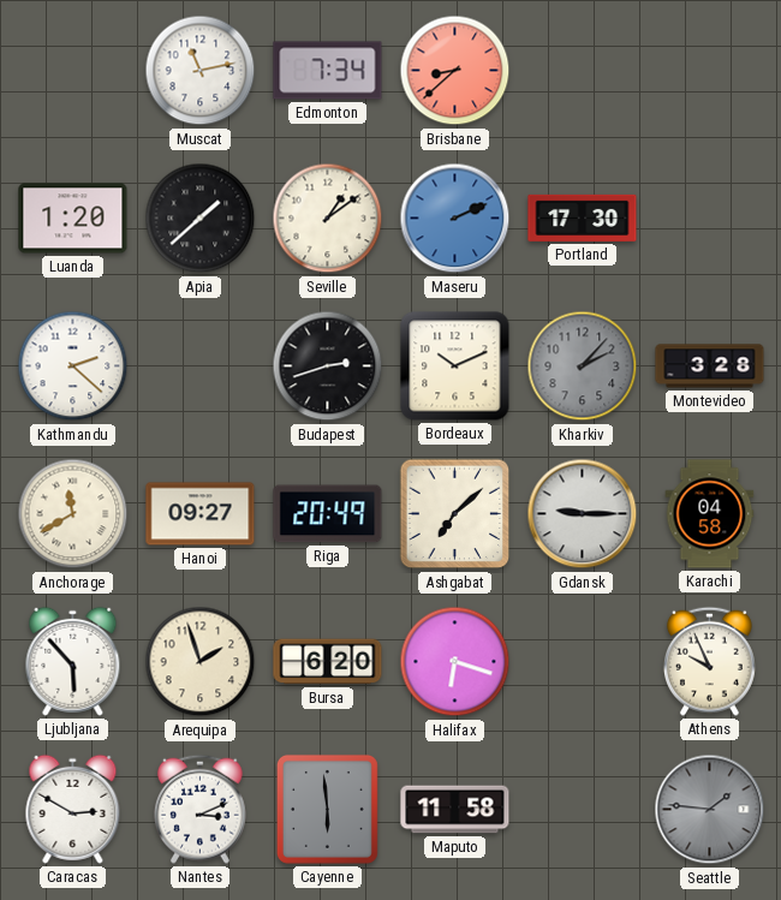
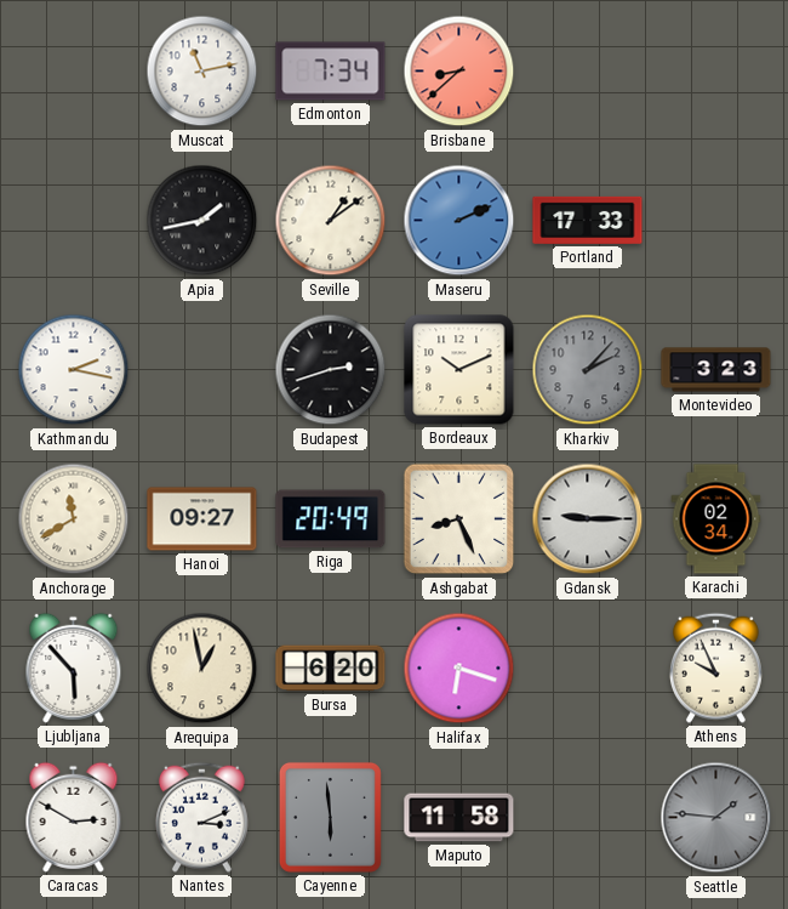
Luanda: 1:20 -> none (73, 219)
Apia: 1:38 -> 1:43 (202, 221)
Portland: 17:30 -> 17:33 (588, 220)
Kathmandu: 2:22 -> 2:17 (74, 370)
Montevideo: 3:28 -> 3:23 (716, 370)
Ashgabat: 7:08 -> 8:26 (459, 519)
Karachi: 04:58 -> 02:34 (716, 519)
Arequipa: 1:57 -> 12:58 (202, 669)
